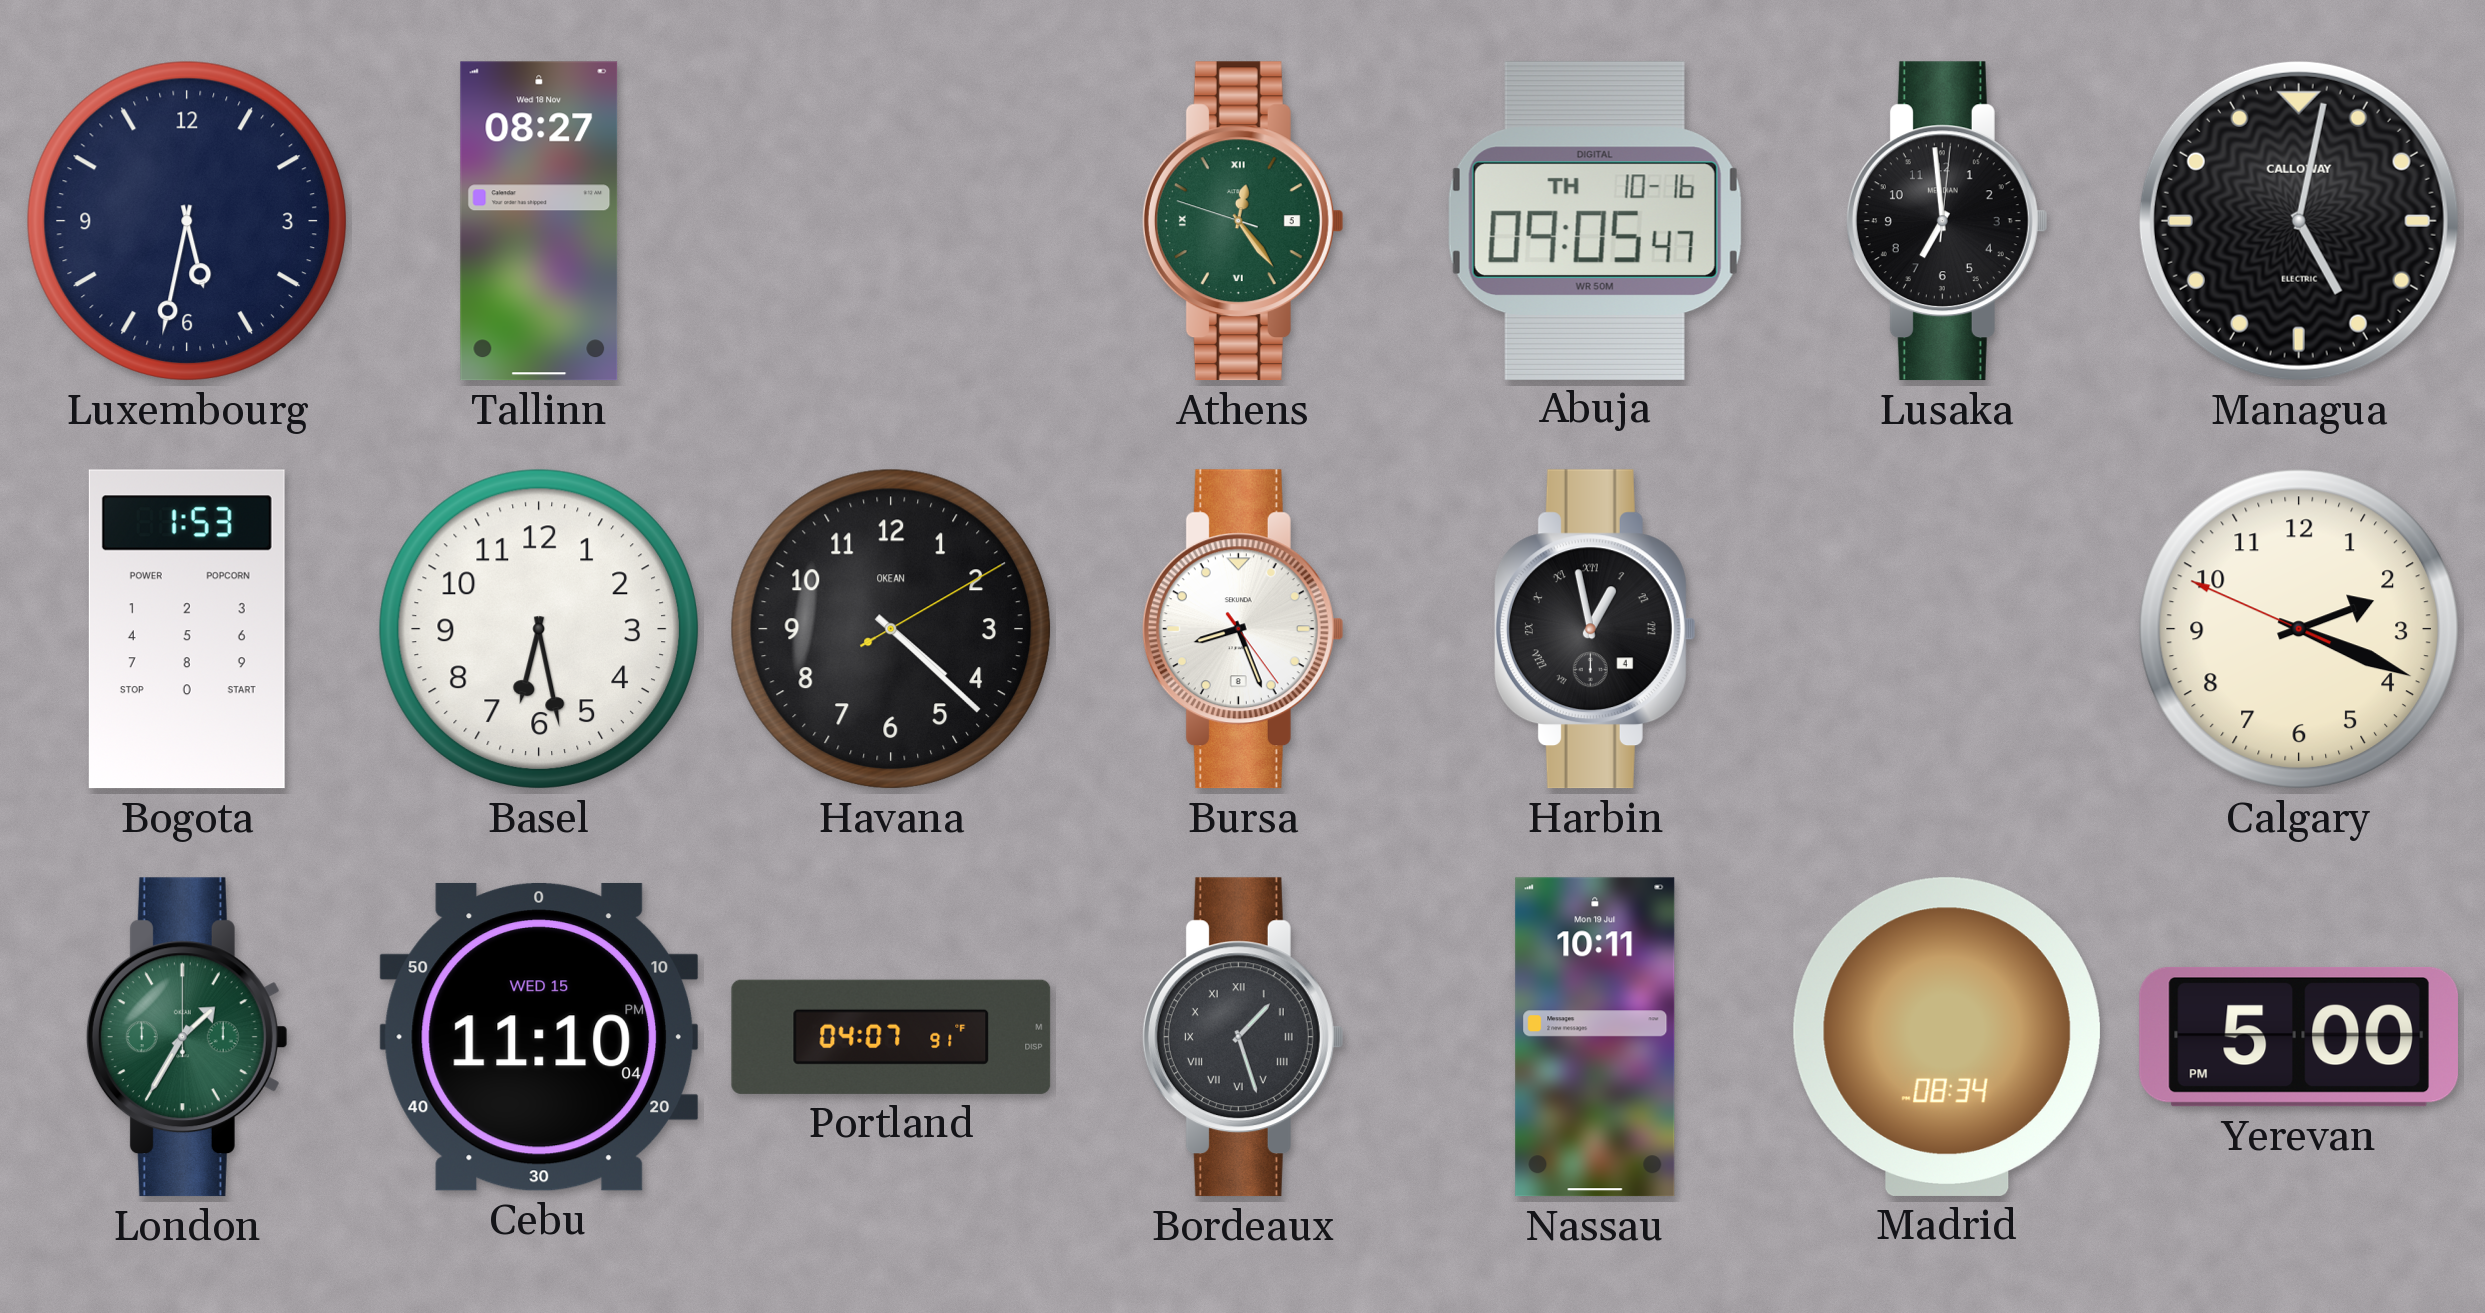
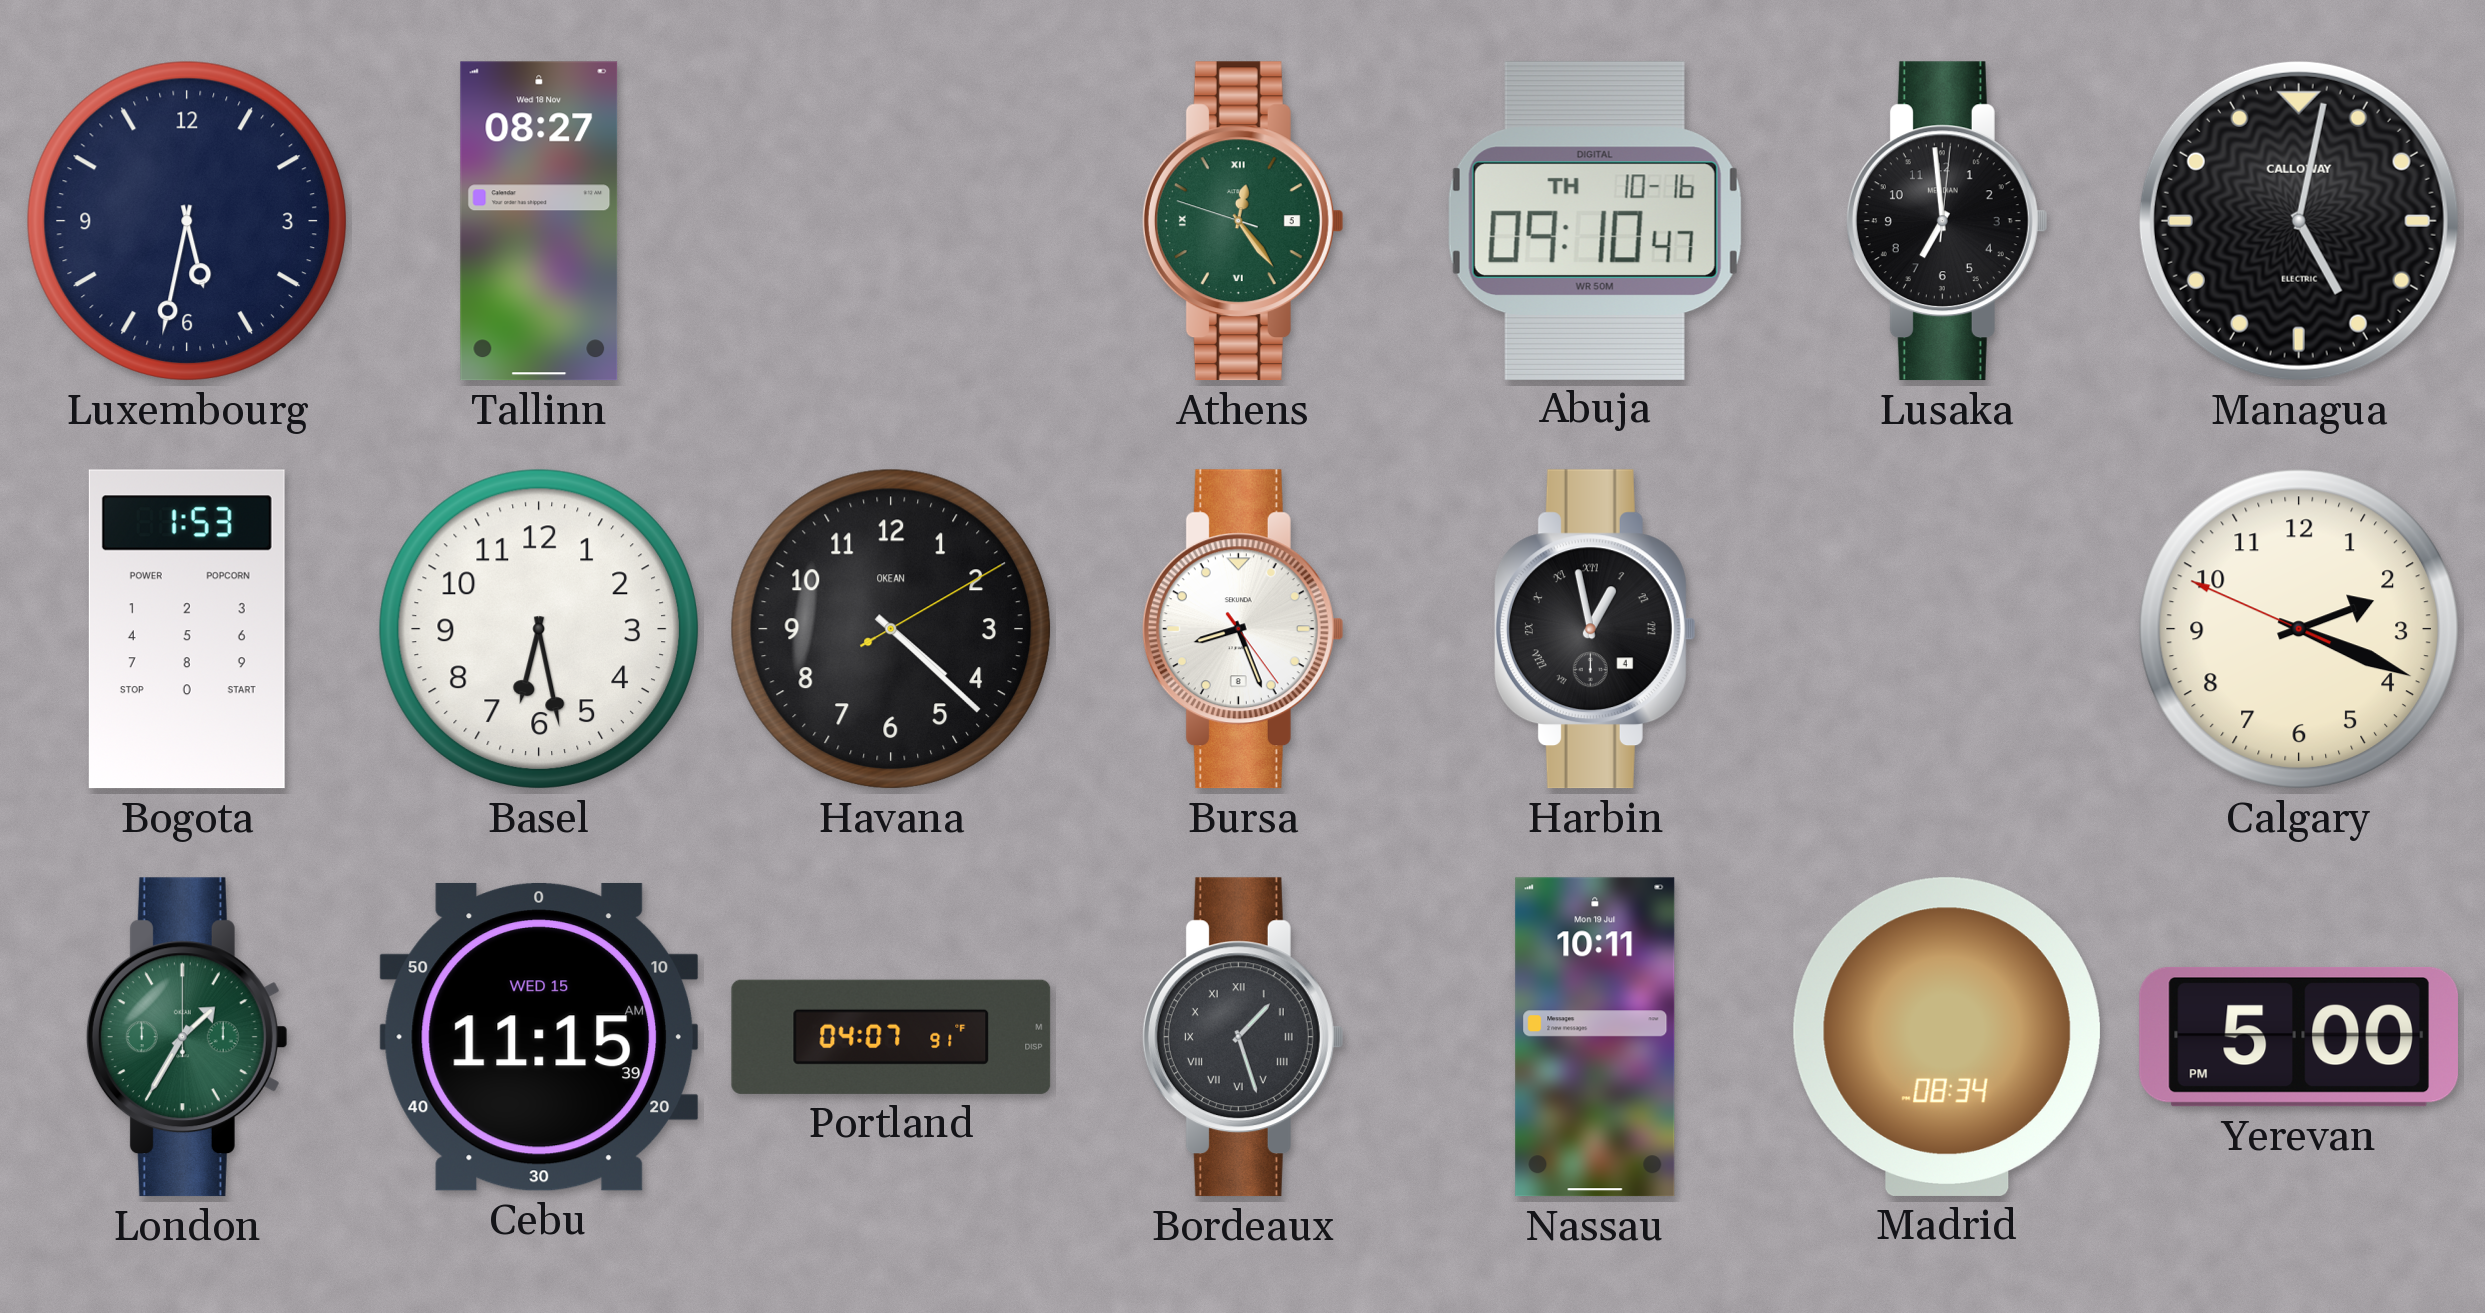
Abuja: 09:05 -> 09:10 (1595, 220)
Cebu: 11:10 -> 11:15 (539, 1037)
